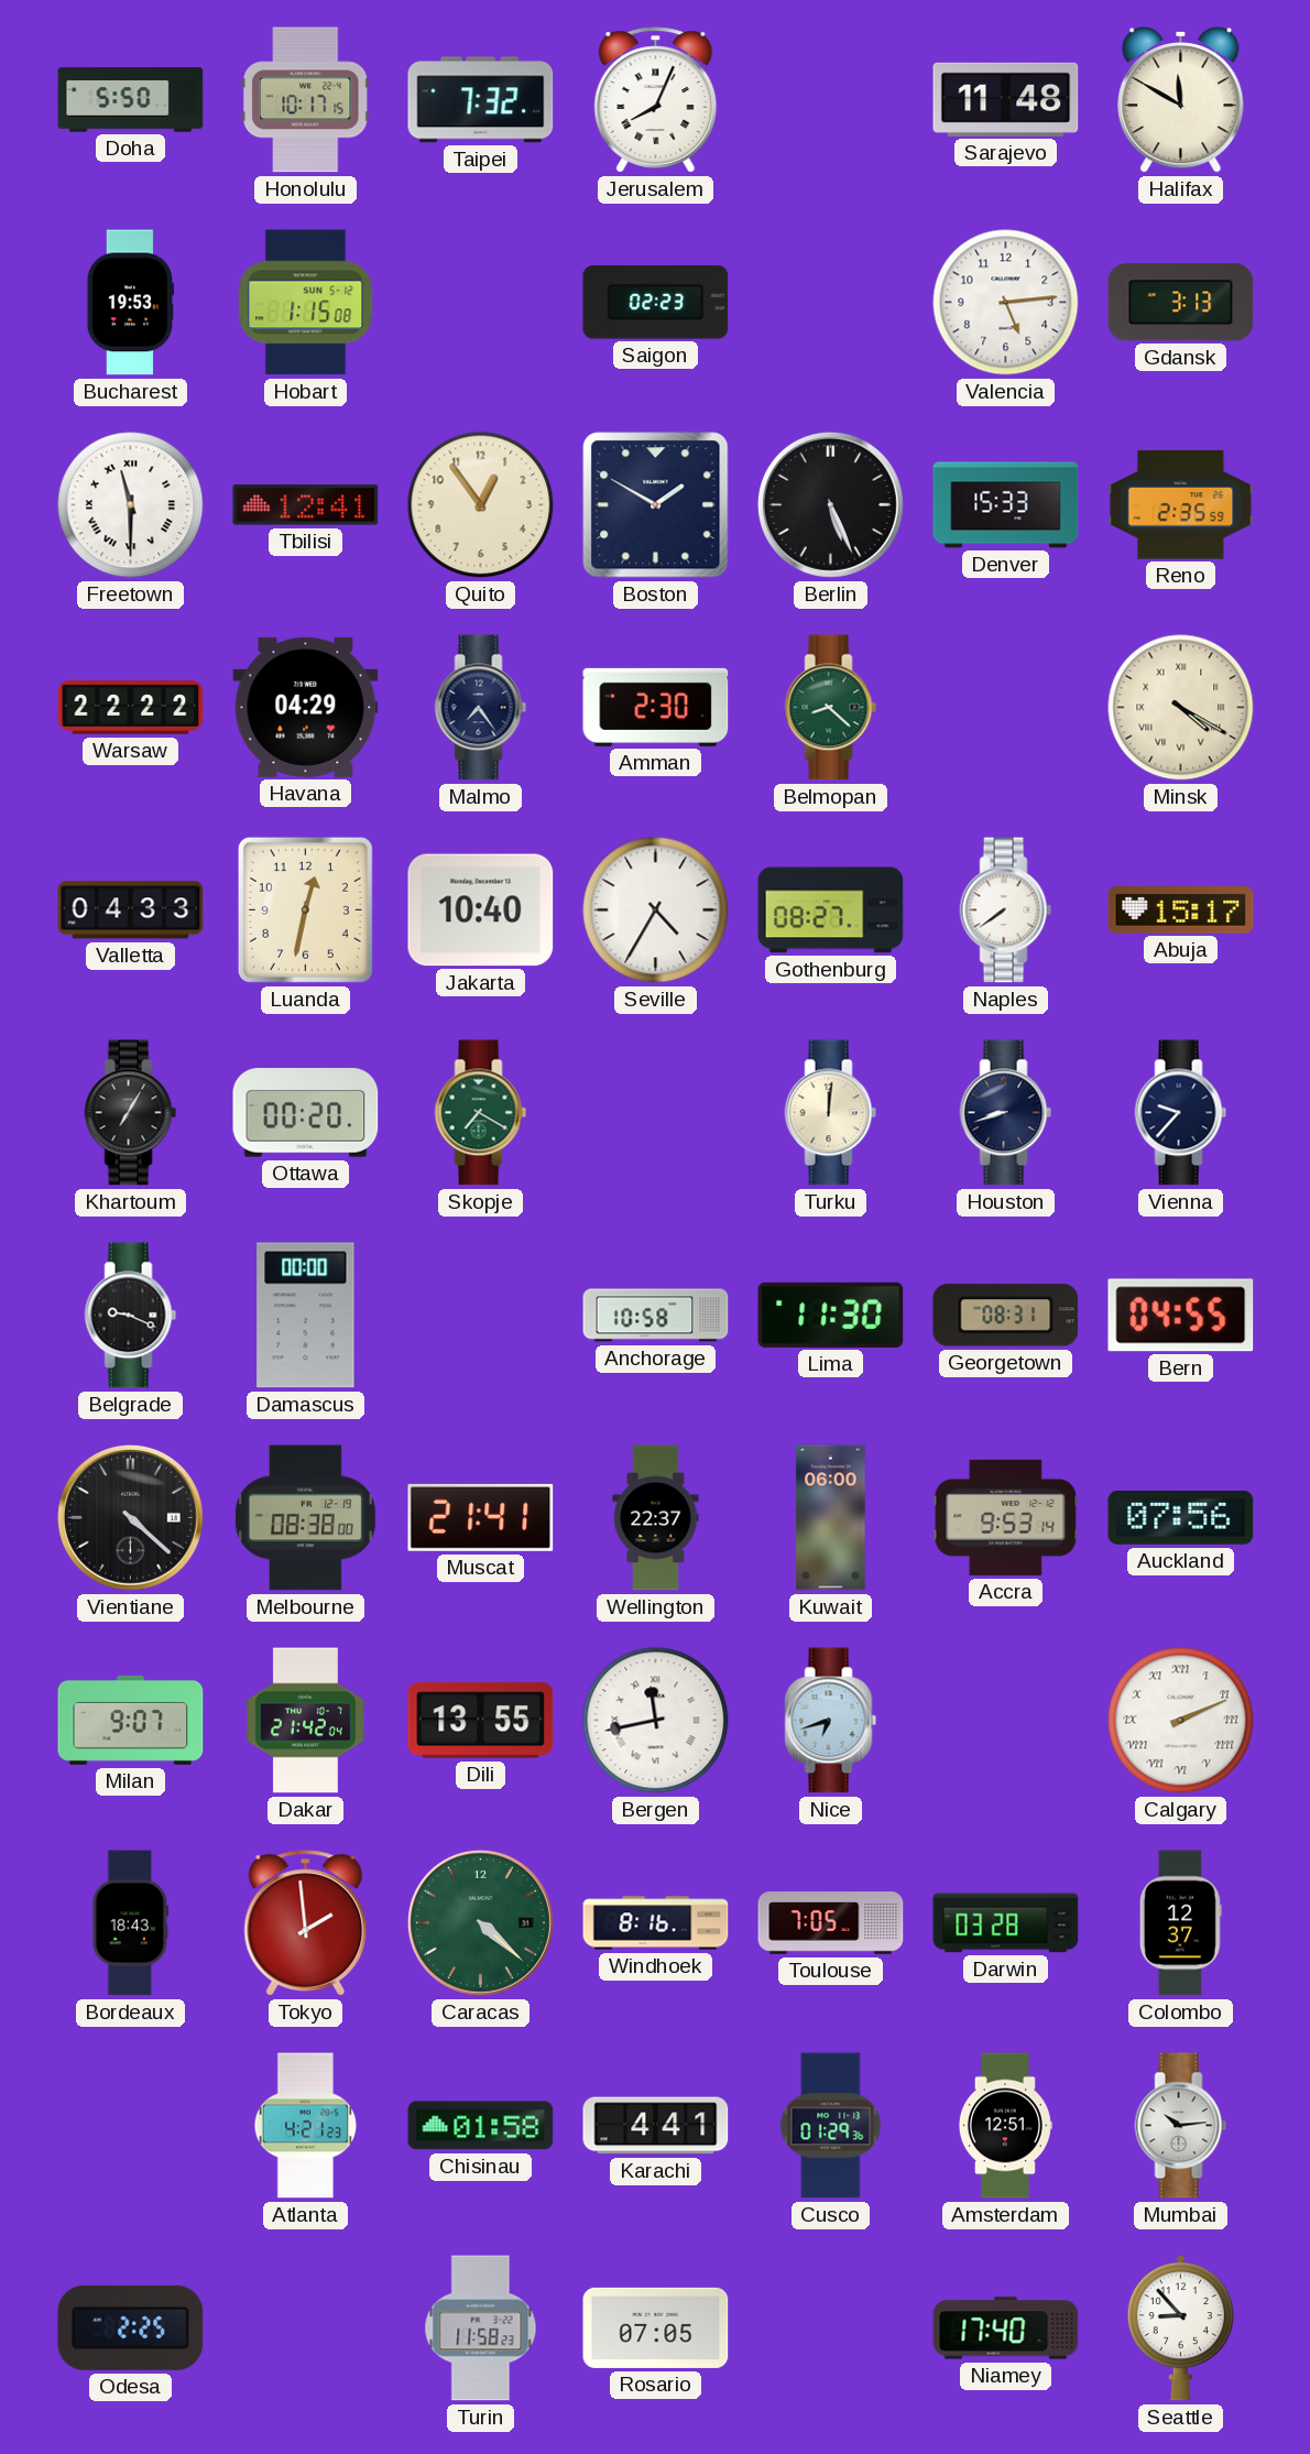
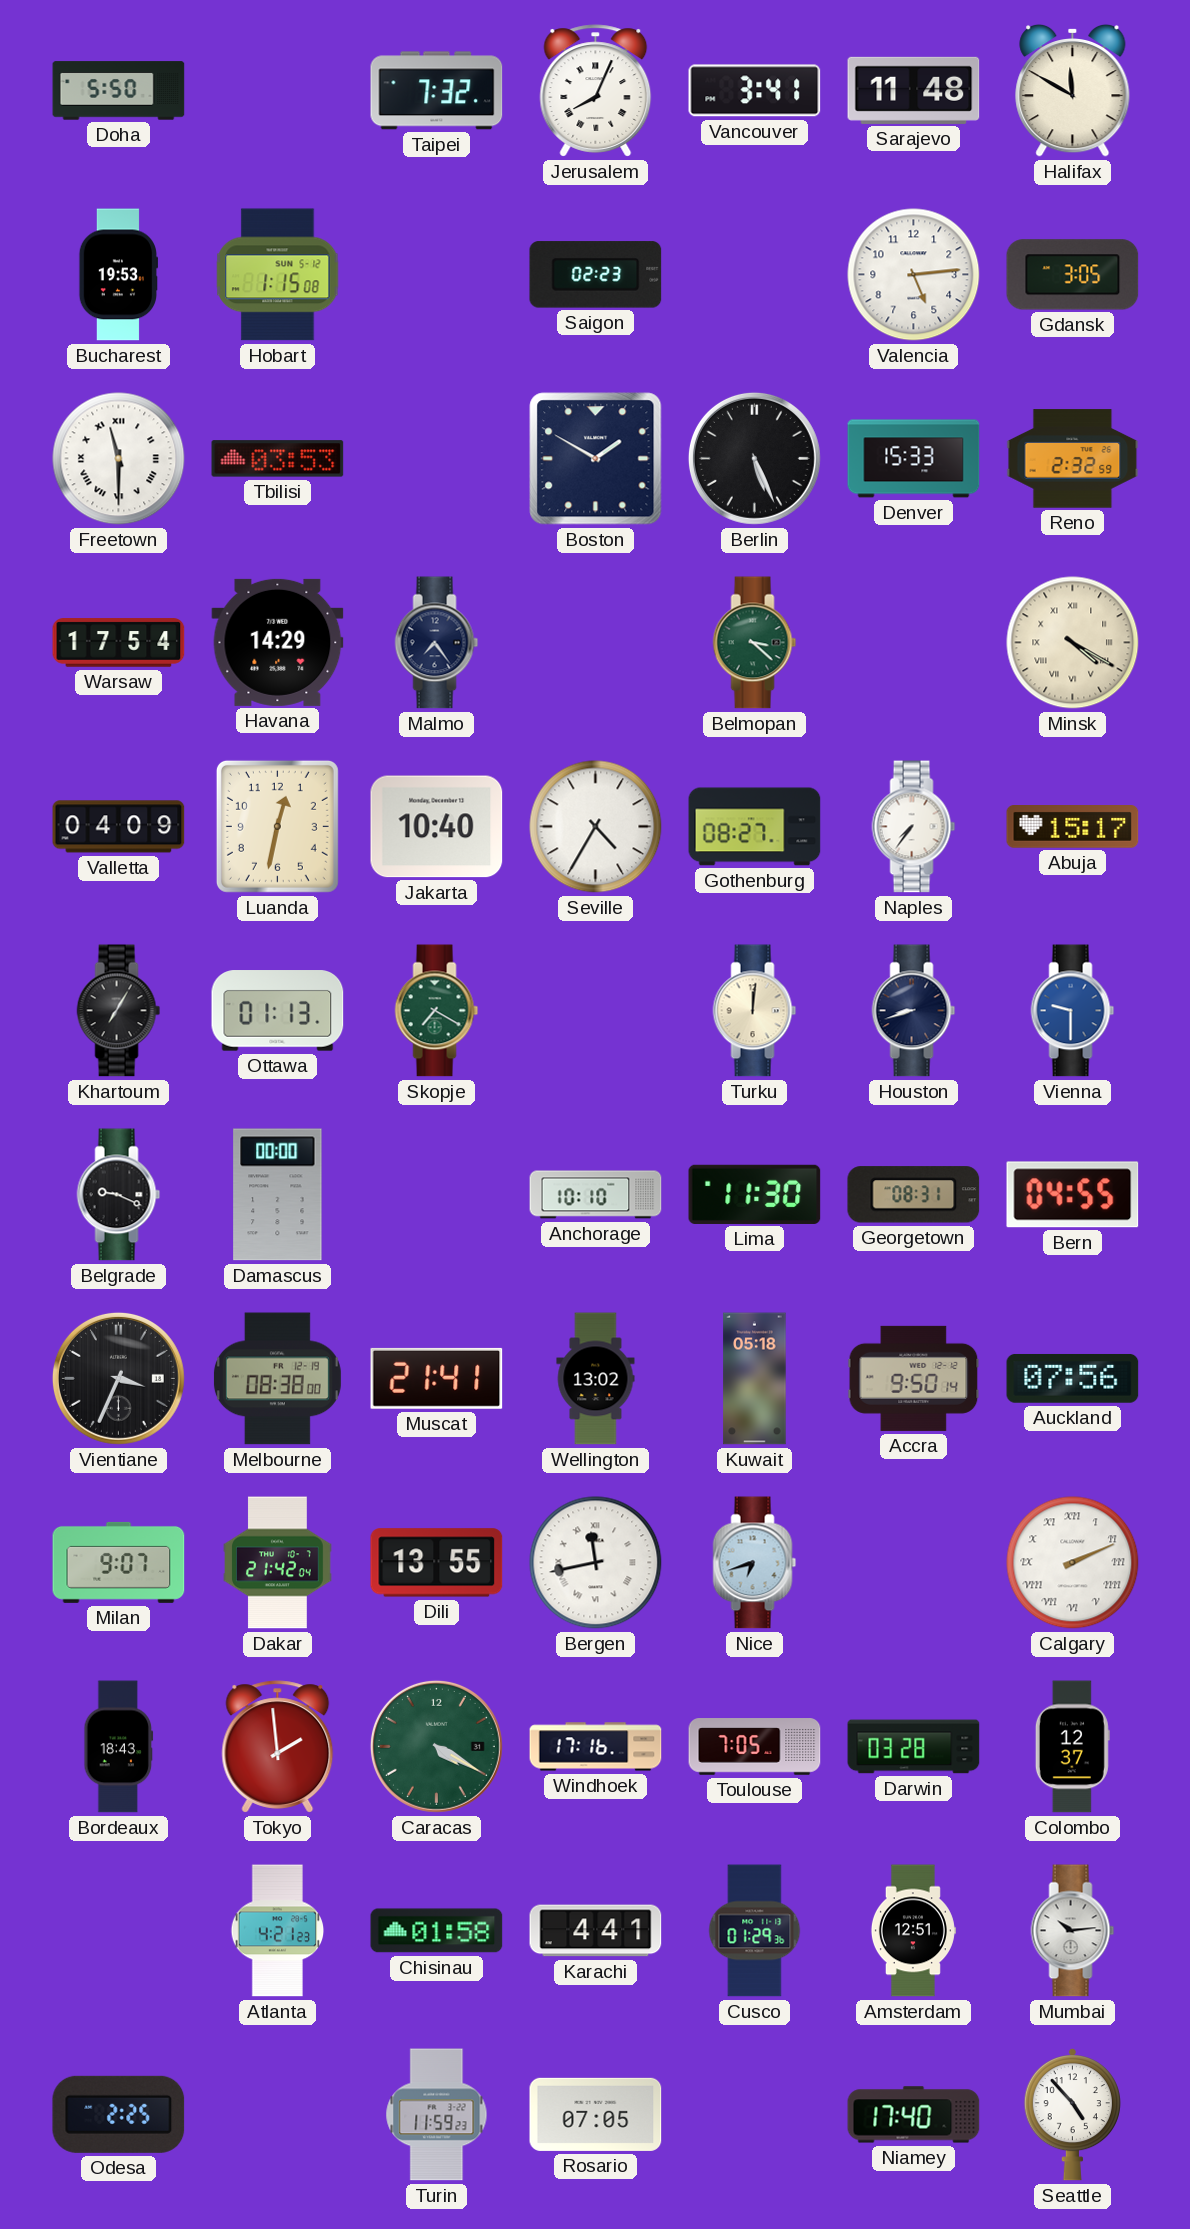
Honolulu: 10:17 -> none (305, 100)
Vancouver: none -> 3:41 (755, 91)
Gdansk: 3:13 -> 3:05 (1073, 275)
Tbilisi: 12:41 -> 03:53 (278, 459)
Quito: 12:54 -> none (481, 505)
Reno: 2:35 -> 2:32 (1073, 459)
Warsaw: 22:22 -> 17:54 (119, 643)
Havana: 04:29 -> 14:29 (278, 642)
Amman: 2:30 -> none (656, 707)
Belmopan: 8:22 -> 3:22 (755, 643)
Valletta: 04:33 -> 04:09 (119, 827)
Naples: 7:39 -> 7:36 (914, 827)
Ottawa: 00:20 -> 01:13 (278, 1011)
Vienna: 9:37 -> 9:30 (1073, 1011)
Vienna dial: navy -> blue (1073, 1011)
Anchorage: 10:58 -> 10:10 (596, 1195)
Vientiane: 4:22 -> 3:34 (118, 1378)
Wellington: 22:37 -> 13:02 (596, 1379)
Kuwait: 06:00 -> 05:18 (755, 1379)
Accra: 9:53 -> 9:50 (914, 1378)
Caracas: 4:22 -> 4:20 (436, 1746)
Windhoek: 8:16 -> 17:16 (596, 1747)
Turin: 11:58 -> 11:59 (437, 2115)
Seattle: 8:53 -> 4:53 (1072, 2114)
